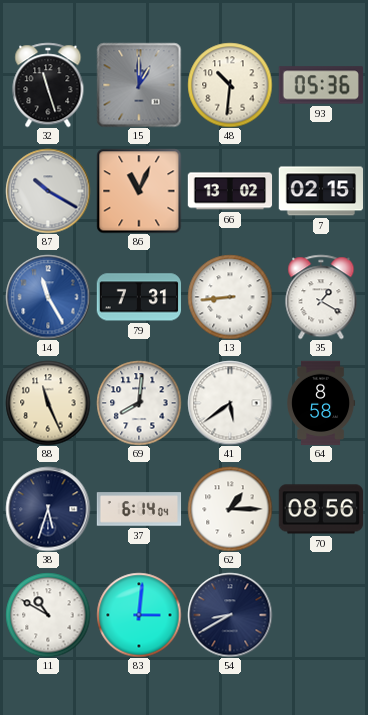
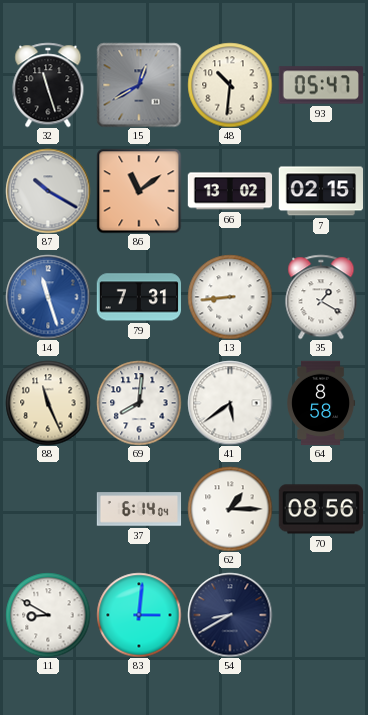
15: 1:00 -> 12:40 (139, 85)
93: 05:36 -> 05:47 (320, 85)
86: 11:04 -> 11:09 (139, 191)
14: 11:25 -> 11:27 (48, 297)
38: 5:33 -> none (48, 509)
11: 10:50 -> 8:50 (48, 615)
